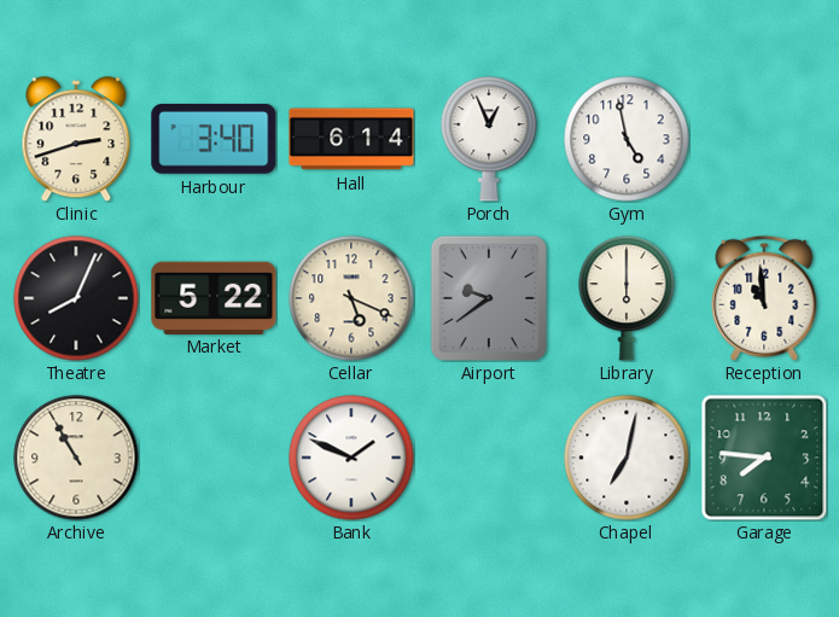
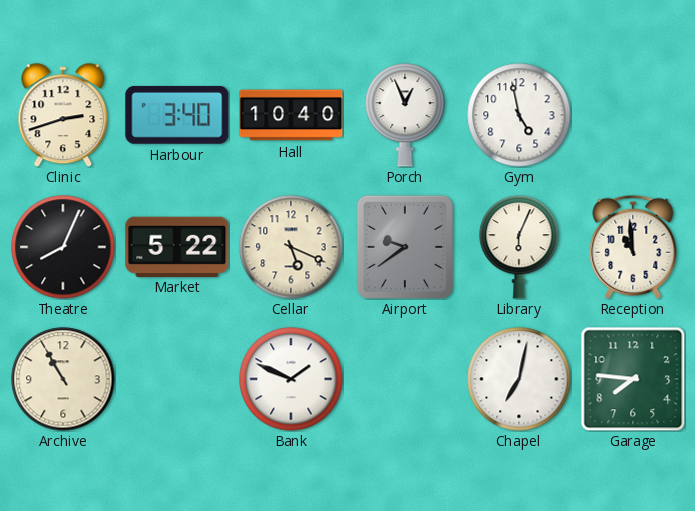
Hall: 6:14 -> 10:40 (291, 115)
Library: 6:00 -> 6:04 (519, 248)
